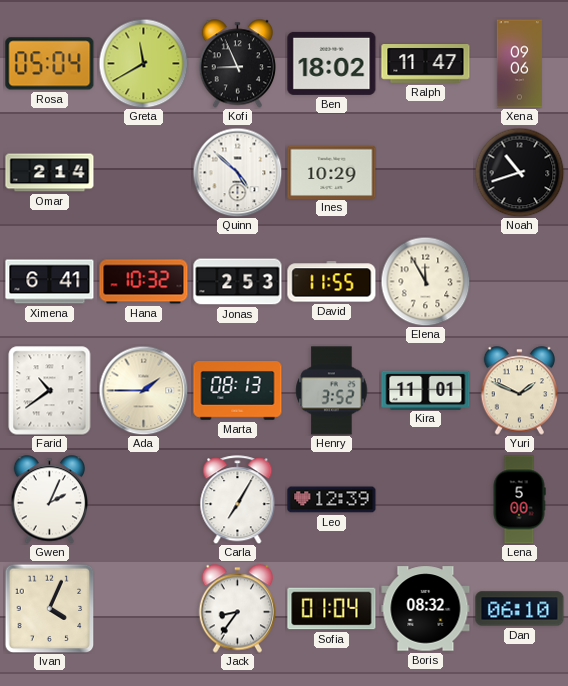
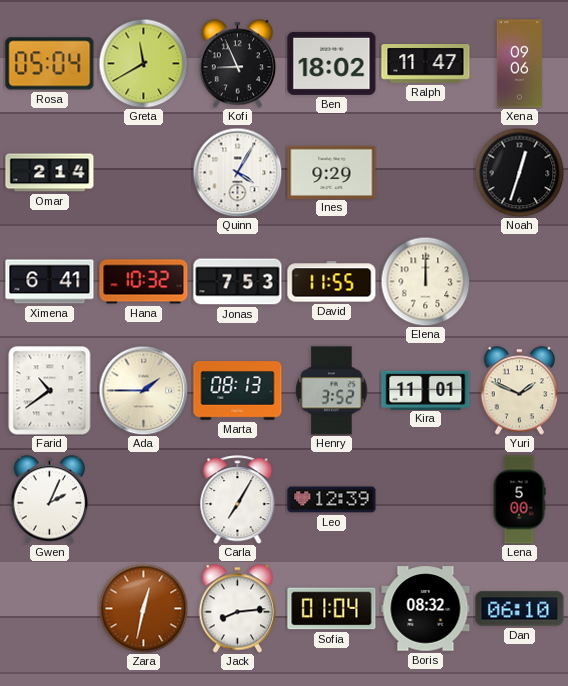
Quinn: 4:52 -> 4:05 (237, 172)
Ines: 10:29 -> 9:29 (332, 172)
Noah: 10:42 -> 12:33 (519, 172)
Jonas: 2:53 -> 7:53 (238, 282)
Elena: 11:55 -> 12:00 (425, 281)
Ivan: 4:04 -> none (49, 608)
Zara: none -> 12:32 (143, 608)
Jack: 8:36 -> 8:14 (237, 609)
